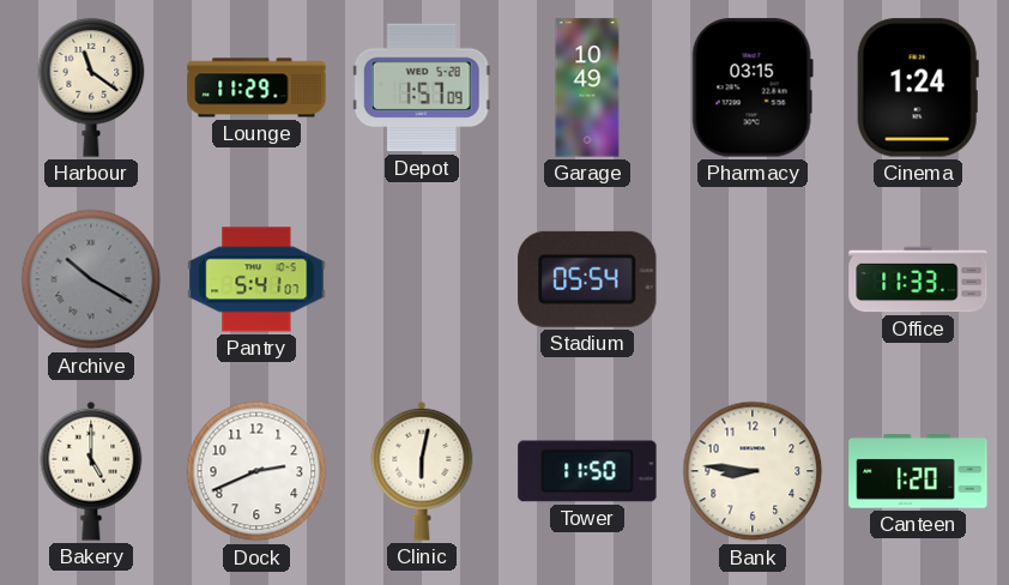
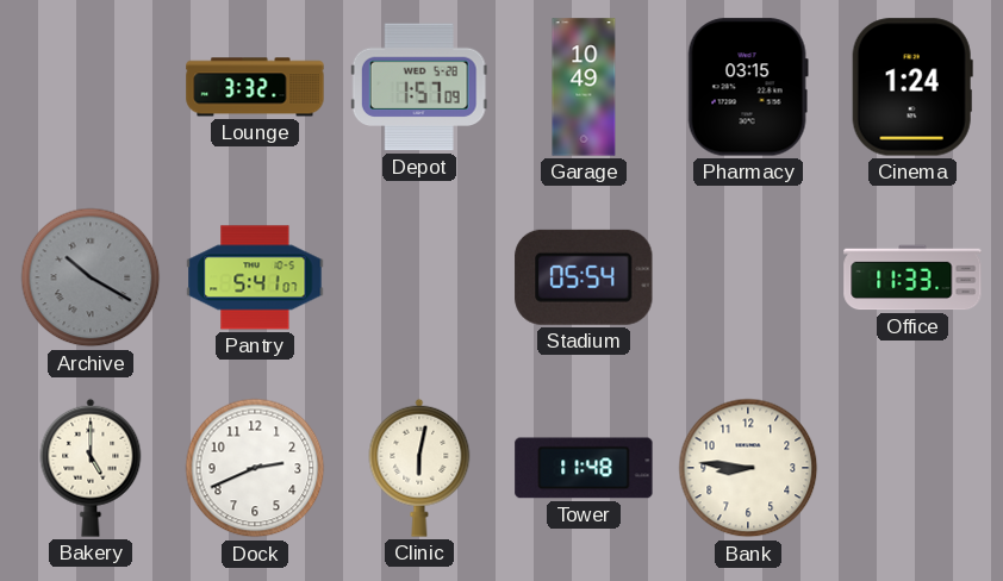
Harbour: 11:21 -> none (91, 88)
Lounge: 11:29 -> 3:32 (255, 87)
Tower: 11:50 -> 11:48 (584, 468)
Canteen: 1:20 -> none (918, 471)
